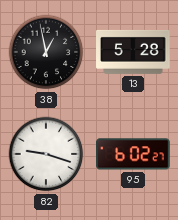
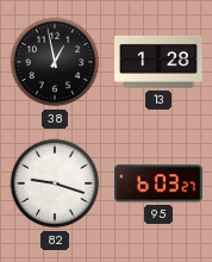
13: 5:28 -> 1:28 (158, 62)
95: 6:02 -> 6:03 (160, 183)
